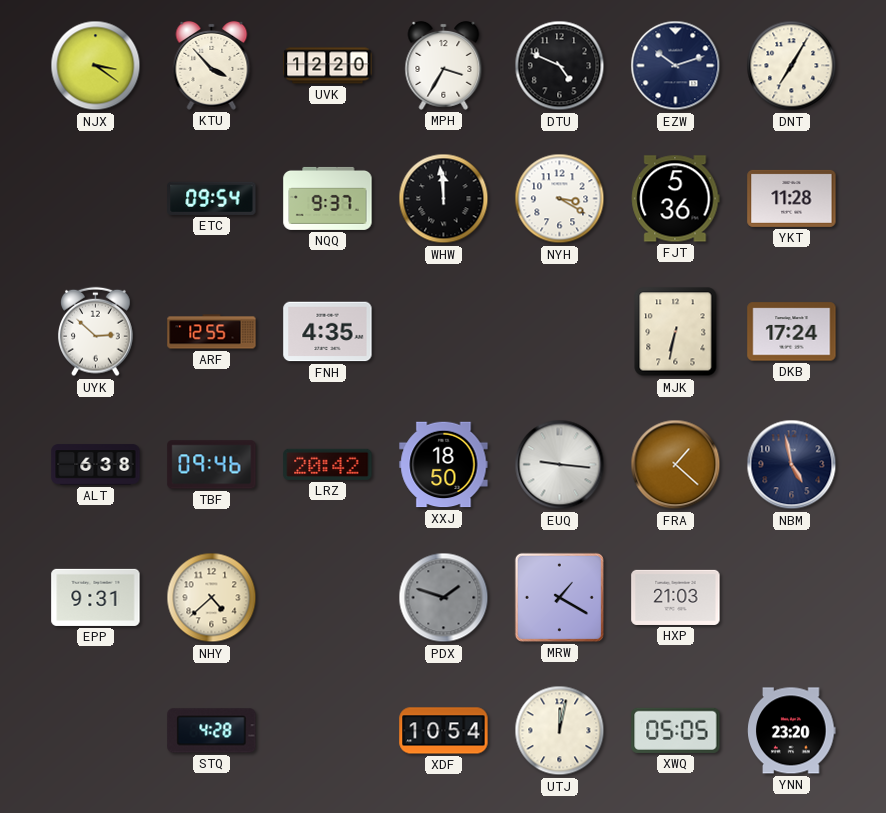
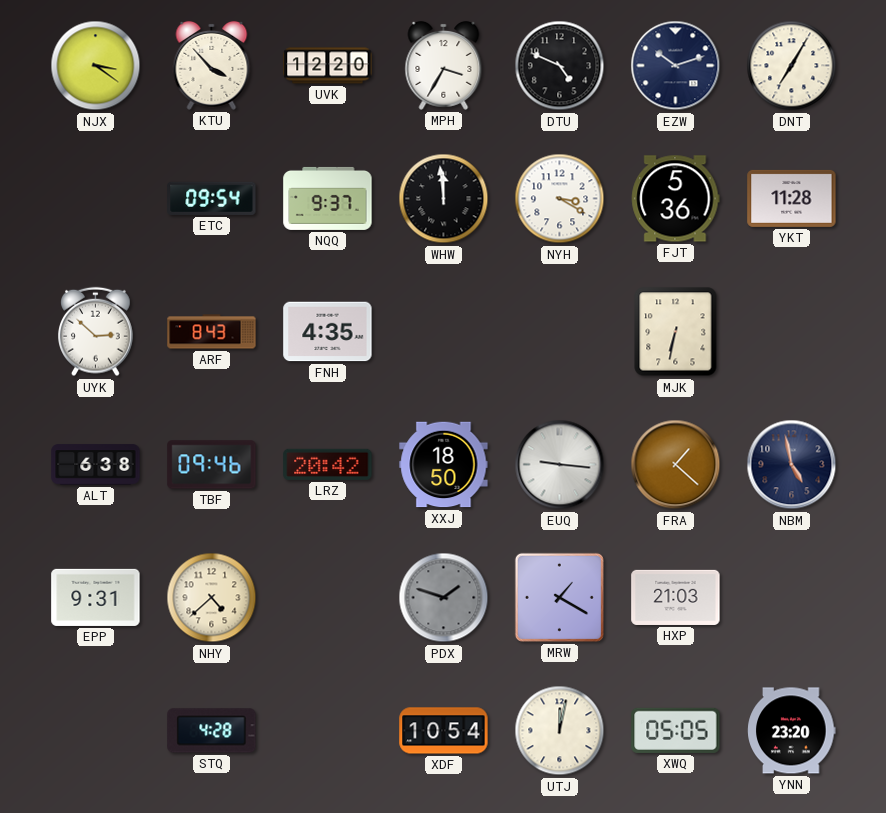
ARF: 12:55 -> 8:43 (212, 332)
DKB: 17:24 -> none (792, 332)
